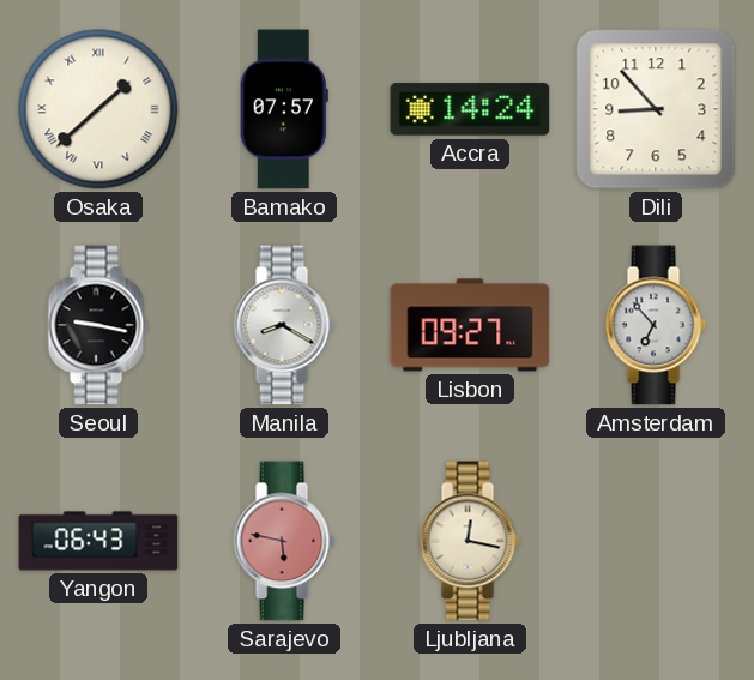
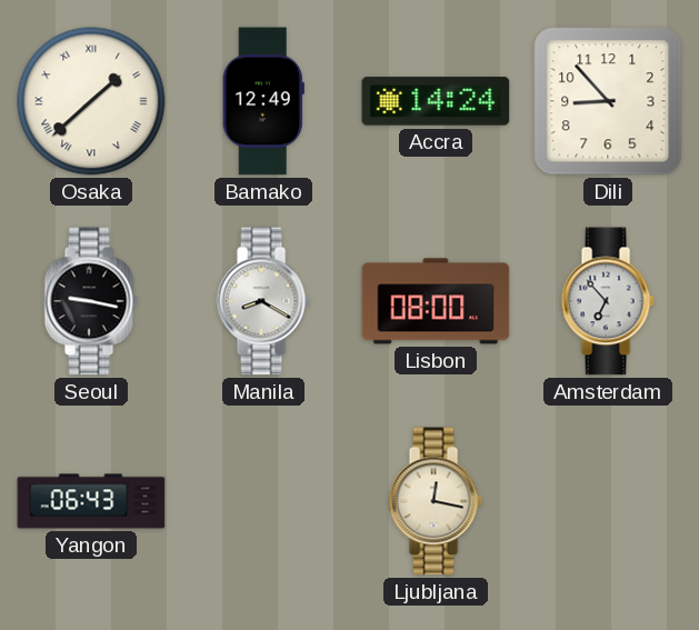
Bamako: 07:57 -> 12:49 (263, 101)
Lisbon: 09:27 -> 08:00 (436, 301)
Sarajevo: 5:47 -> none (284, 541)
